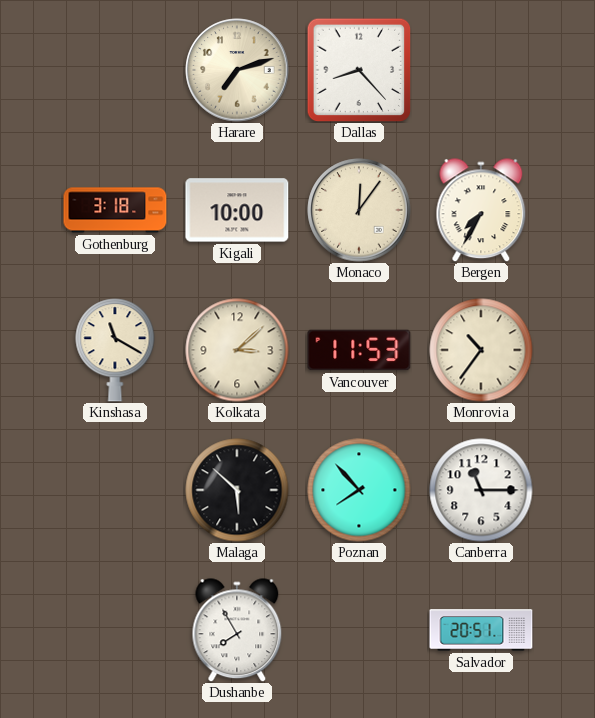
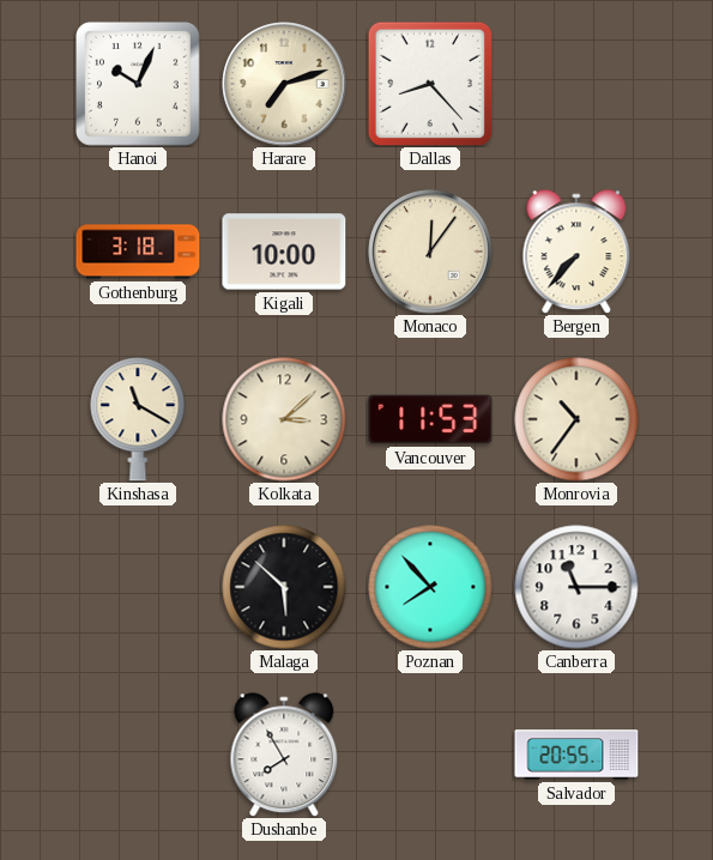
Hanoi: none -> 10:04 (138, 84)
Bergen: 7:35 -> 7:37 (576, 252)
Salvador: 20:51 -> 20:55 (576, 755)
